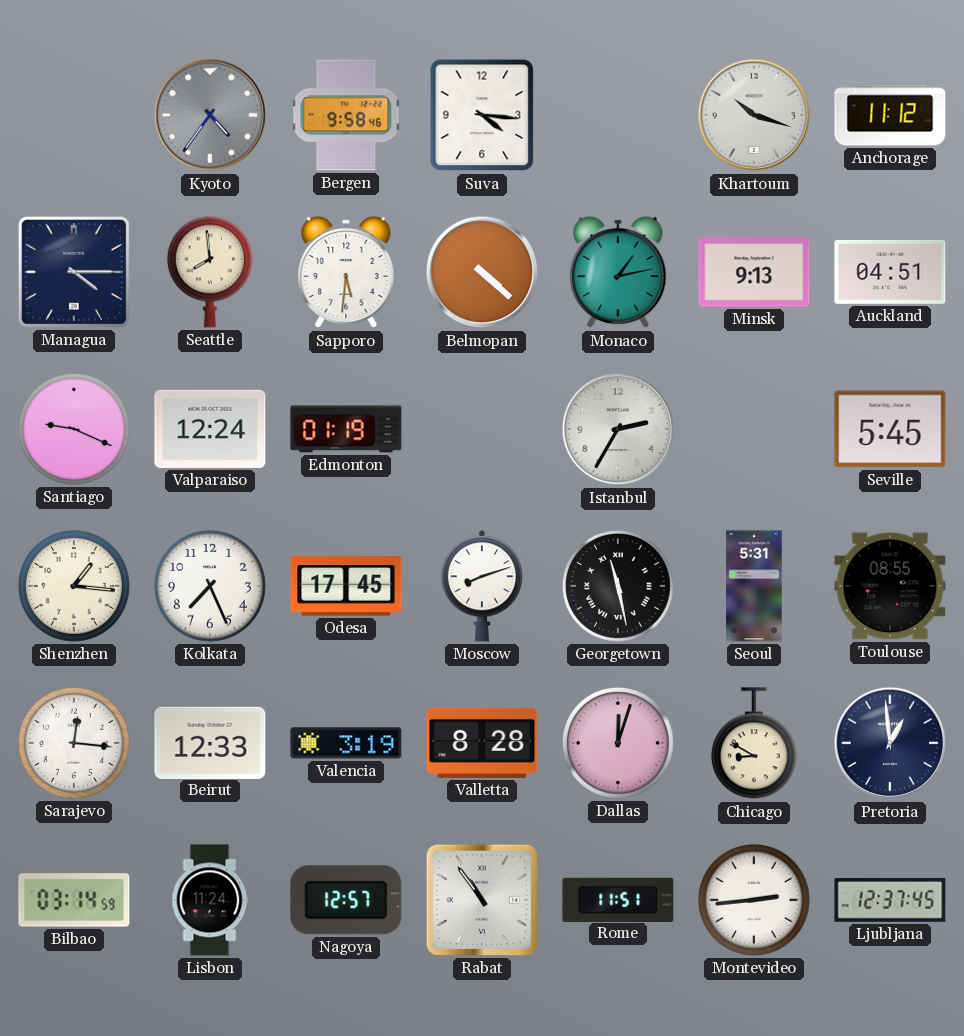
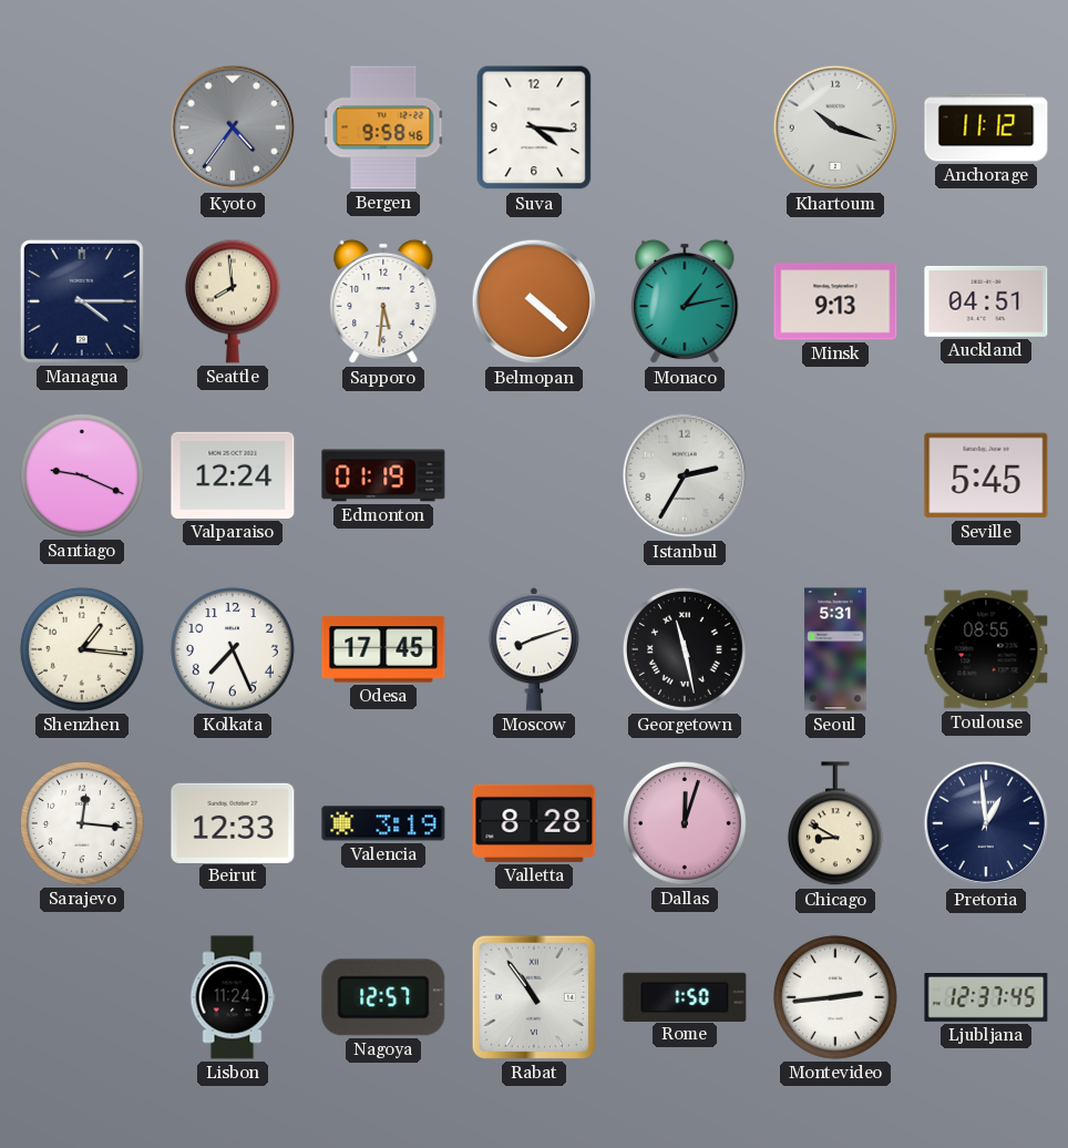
Bilbao: 03:14 -> none (74, 900)
Rome: 11:51 -> 1:50 (685, 996)
